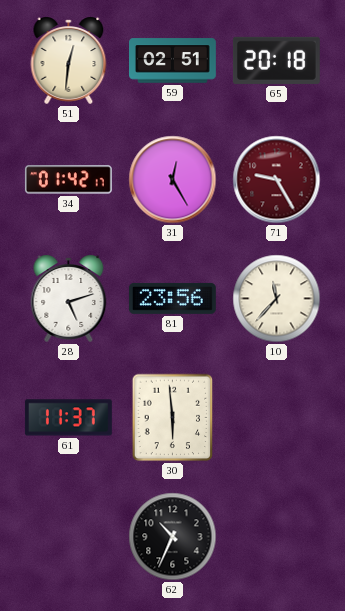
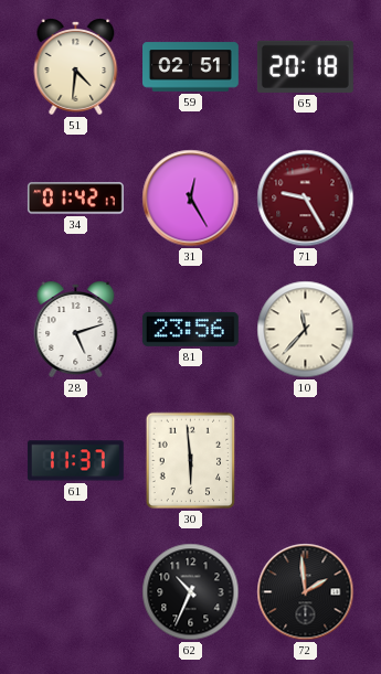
51: 12:31 -> 4:31 (76, 66)
72: none -> 1:59 (306, 592)
